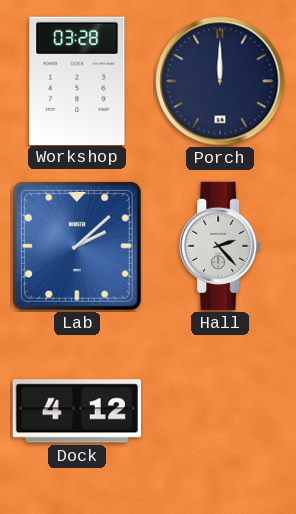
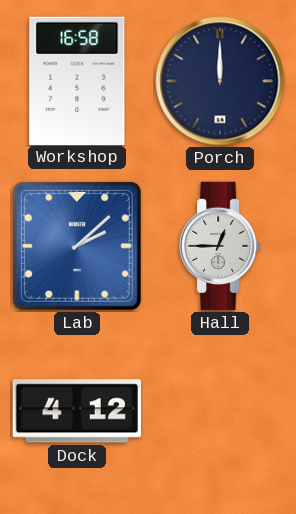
Workshop: 03:28 -> 16:58 (77, 80)
Hall: 2:23 -> 12:45 (220, 246)
